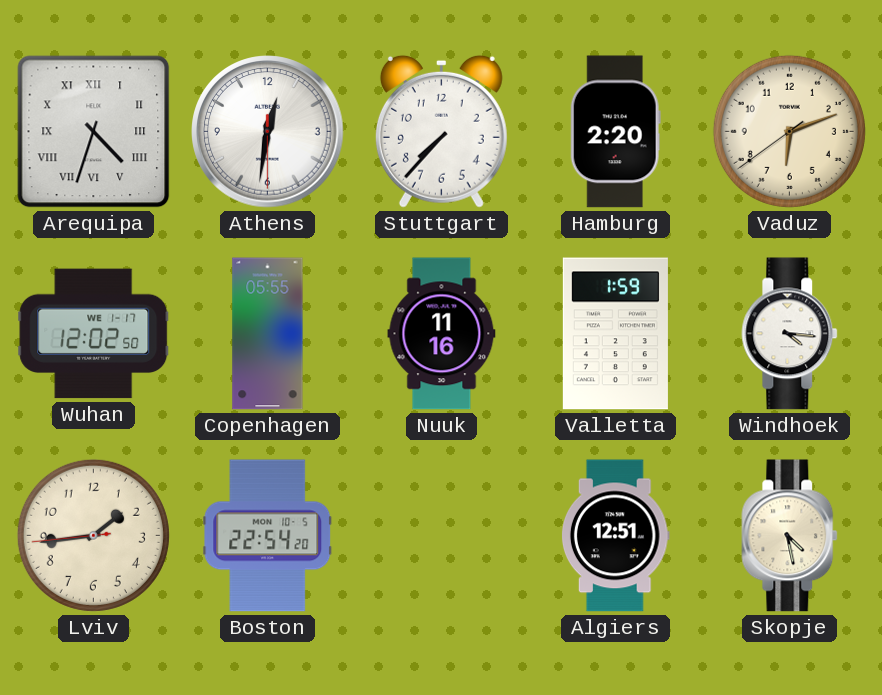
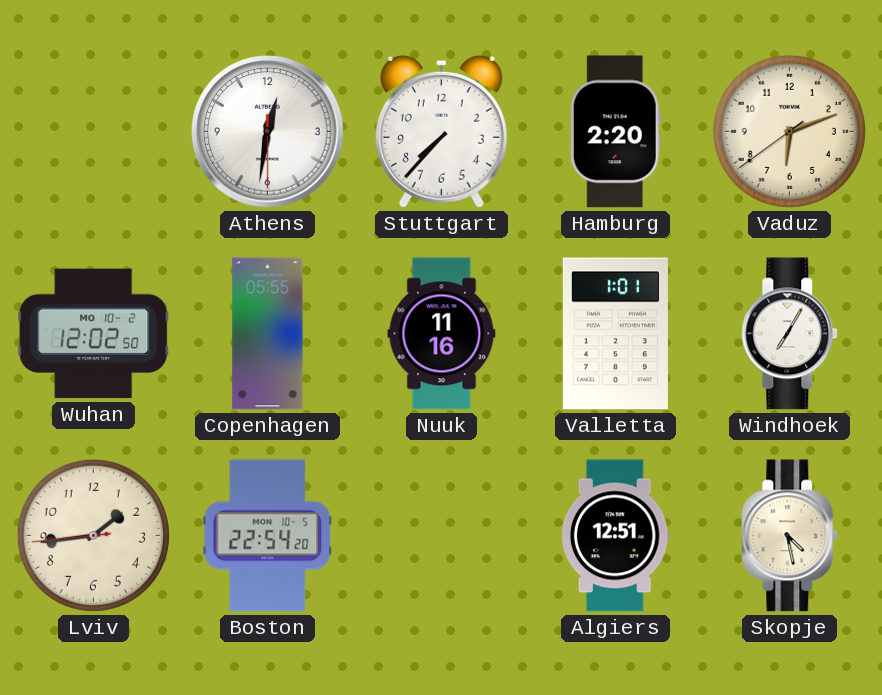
Arequipa: 4:33 -> none (94, 132)
Wuhan date: WE 1-17 -> MO 10-2 (94, 334)
Valletta: 1:59 -> 1:01 (615, 334)
Windhoek: 4:16 -> 7:05 (790, 334)
